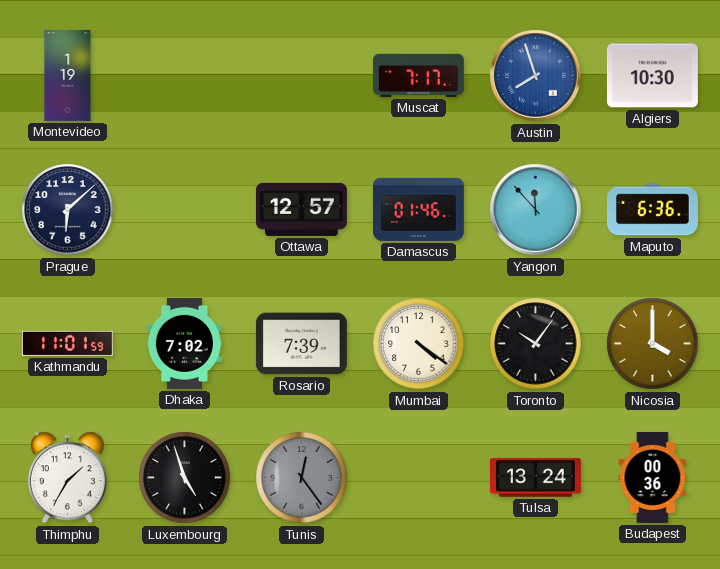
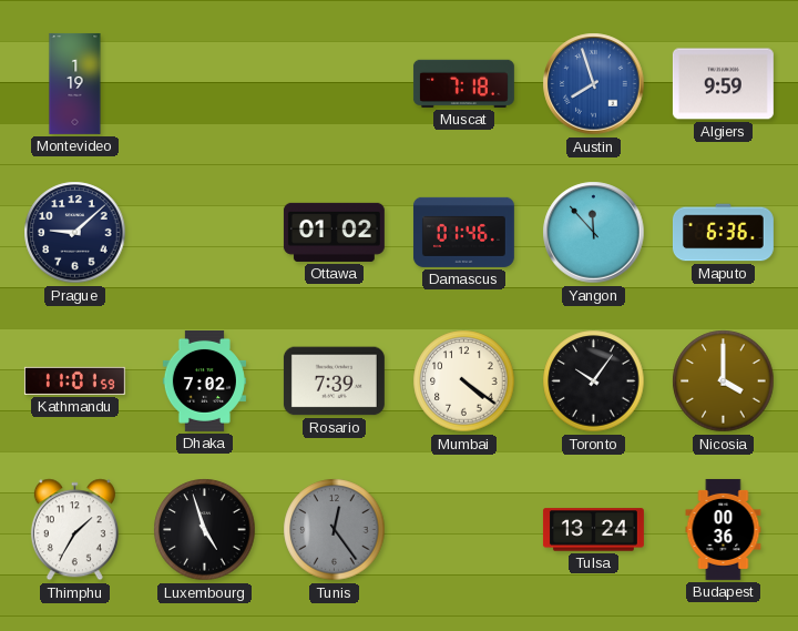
Muscat: 7:17 -> 7:18 (463, 83)
Algiers: 10:30 -> 9:59 (723, 84)
Prague: 6:08 -> 9:08 (75, 233)
Ottawa: 12:57 -> 01:02 (334, 232)
